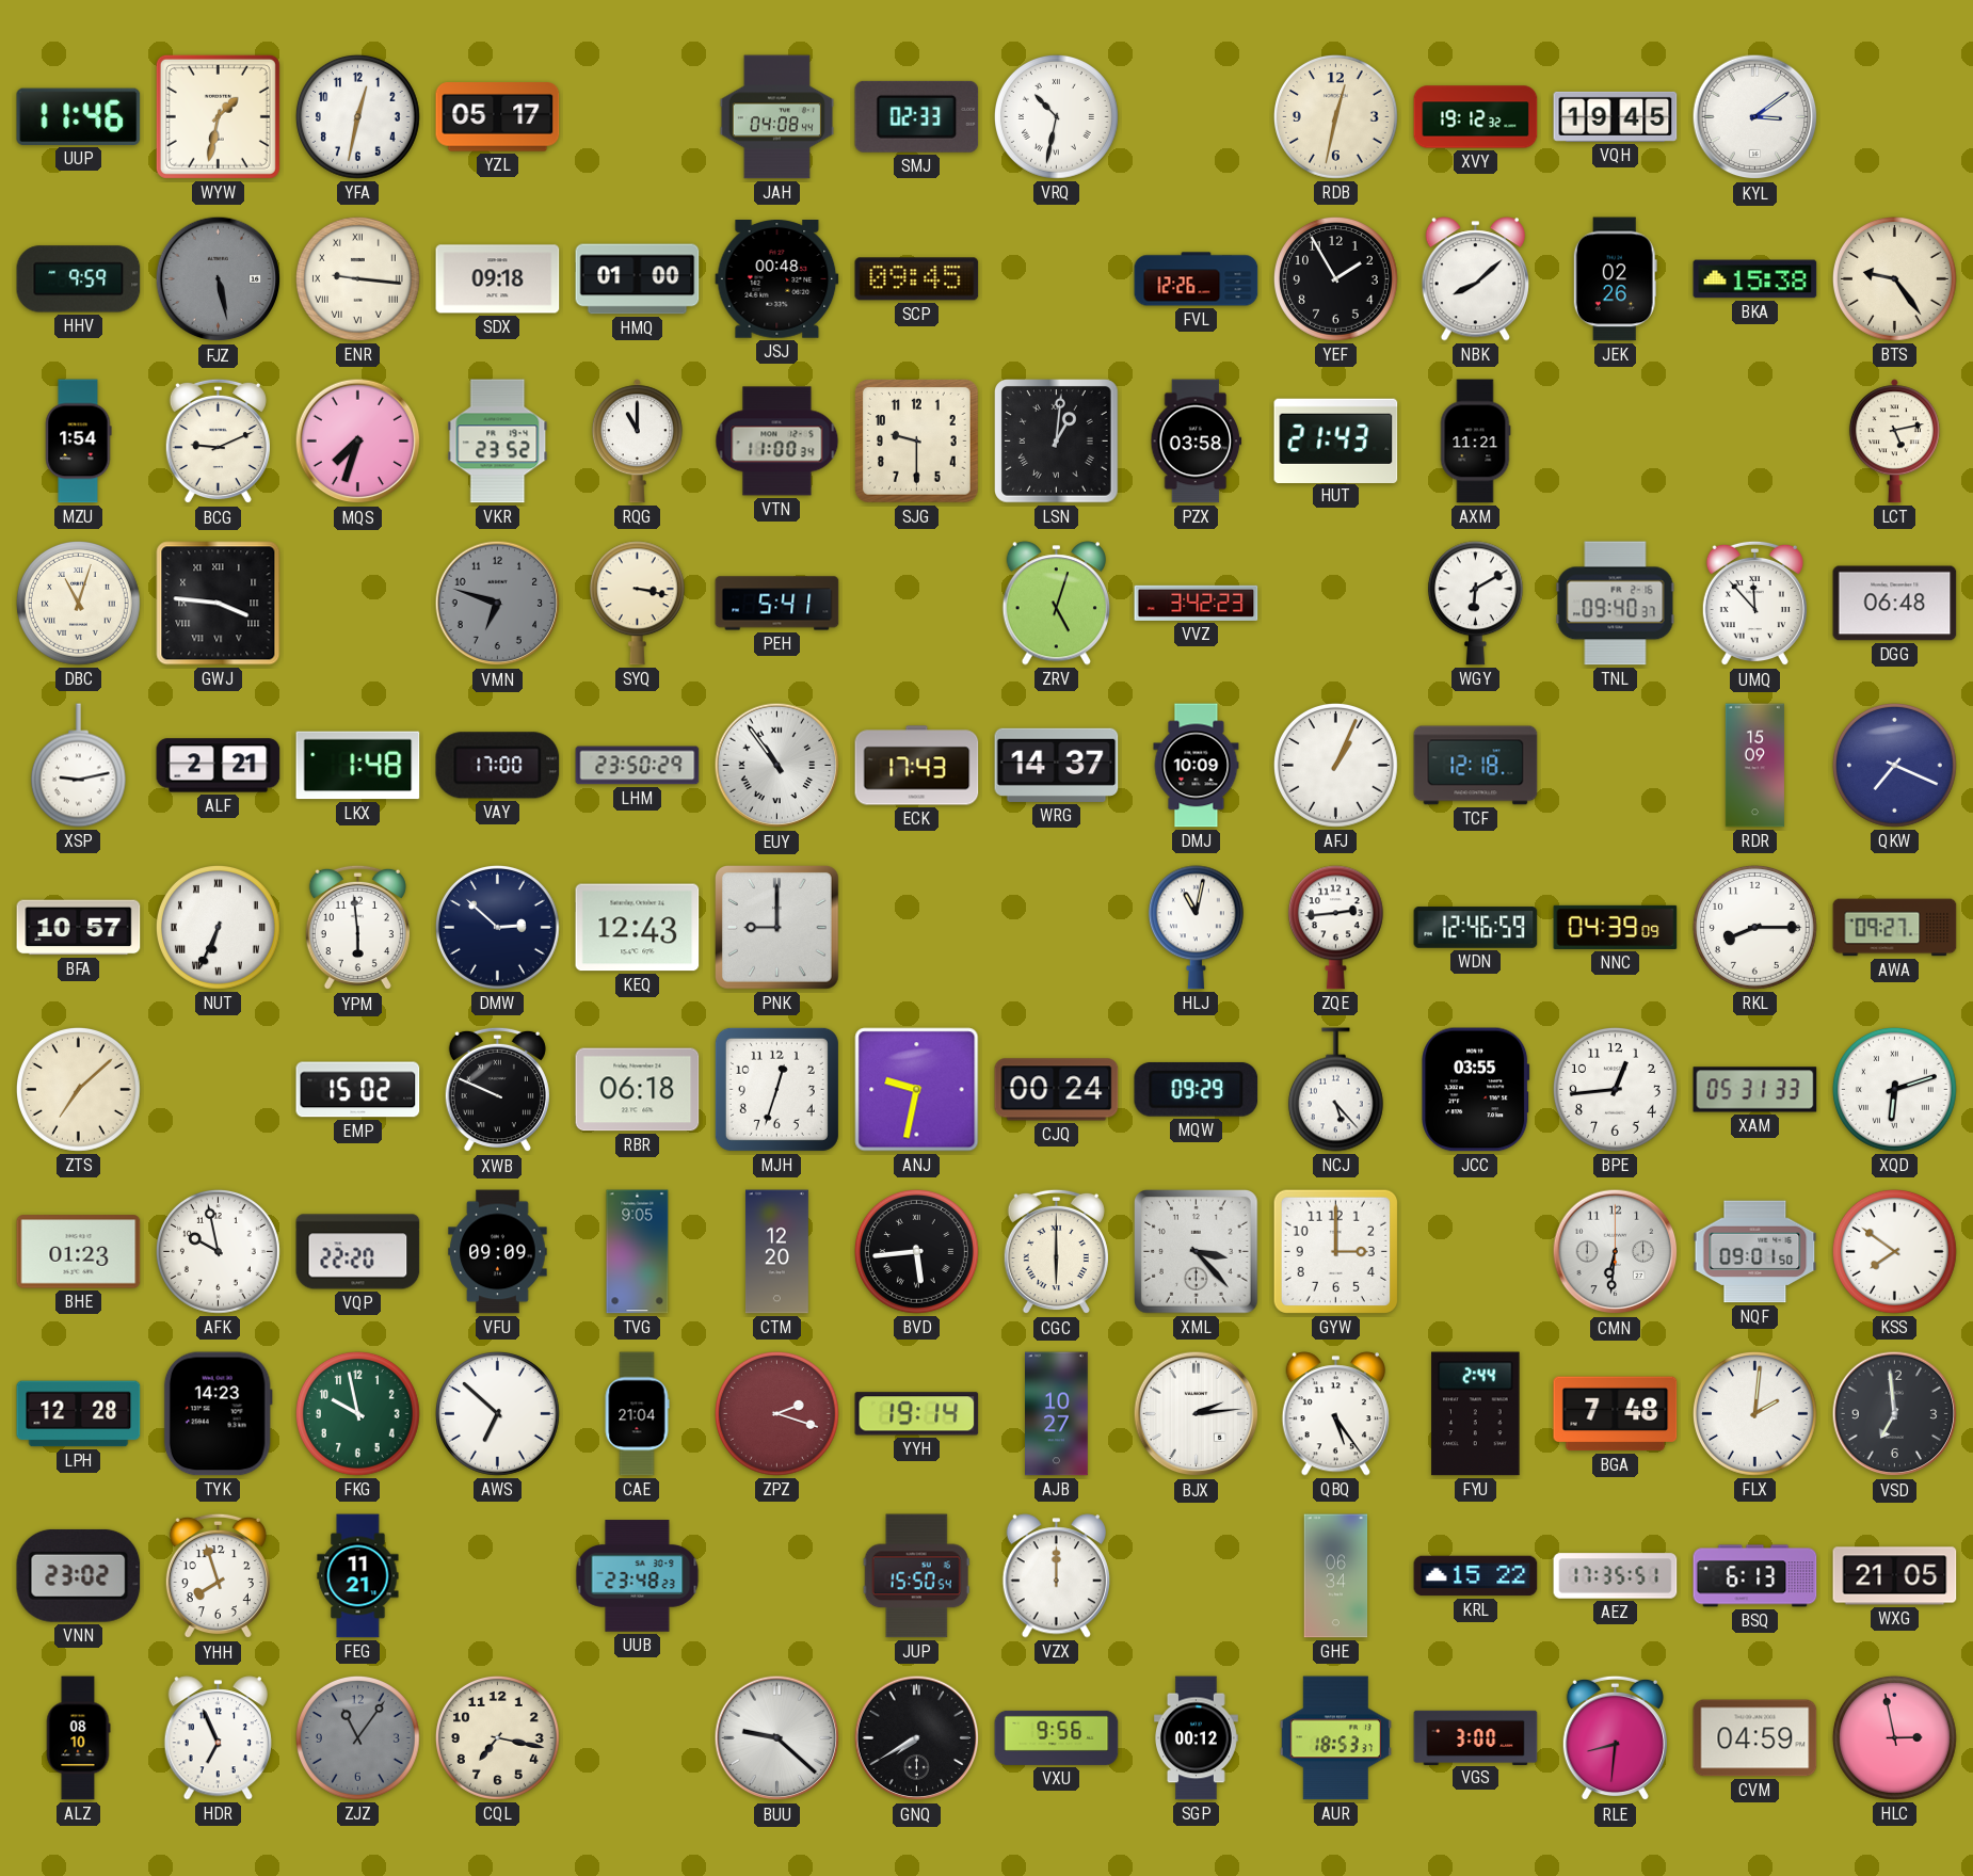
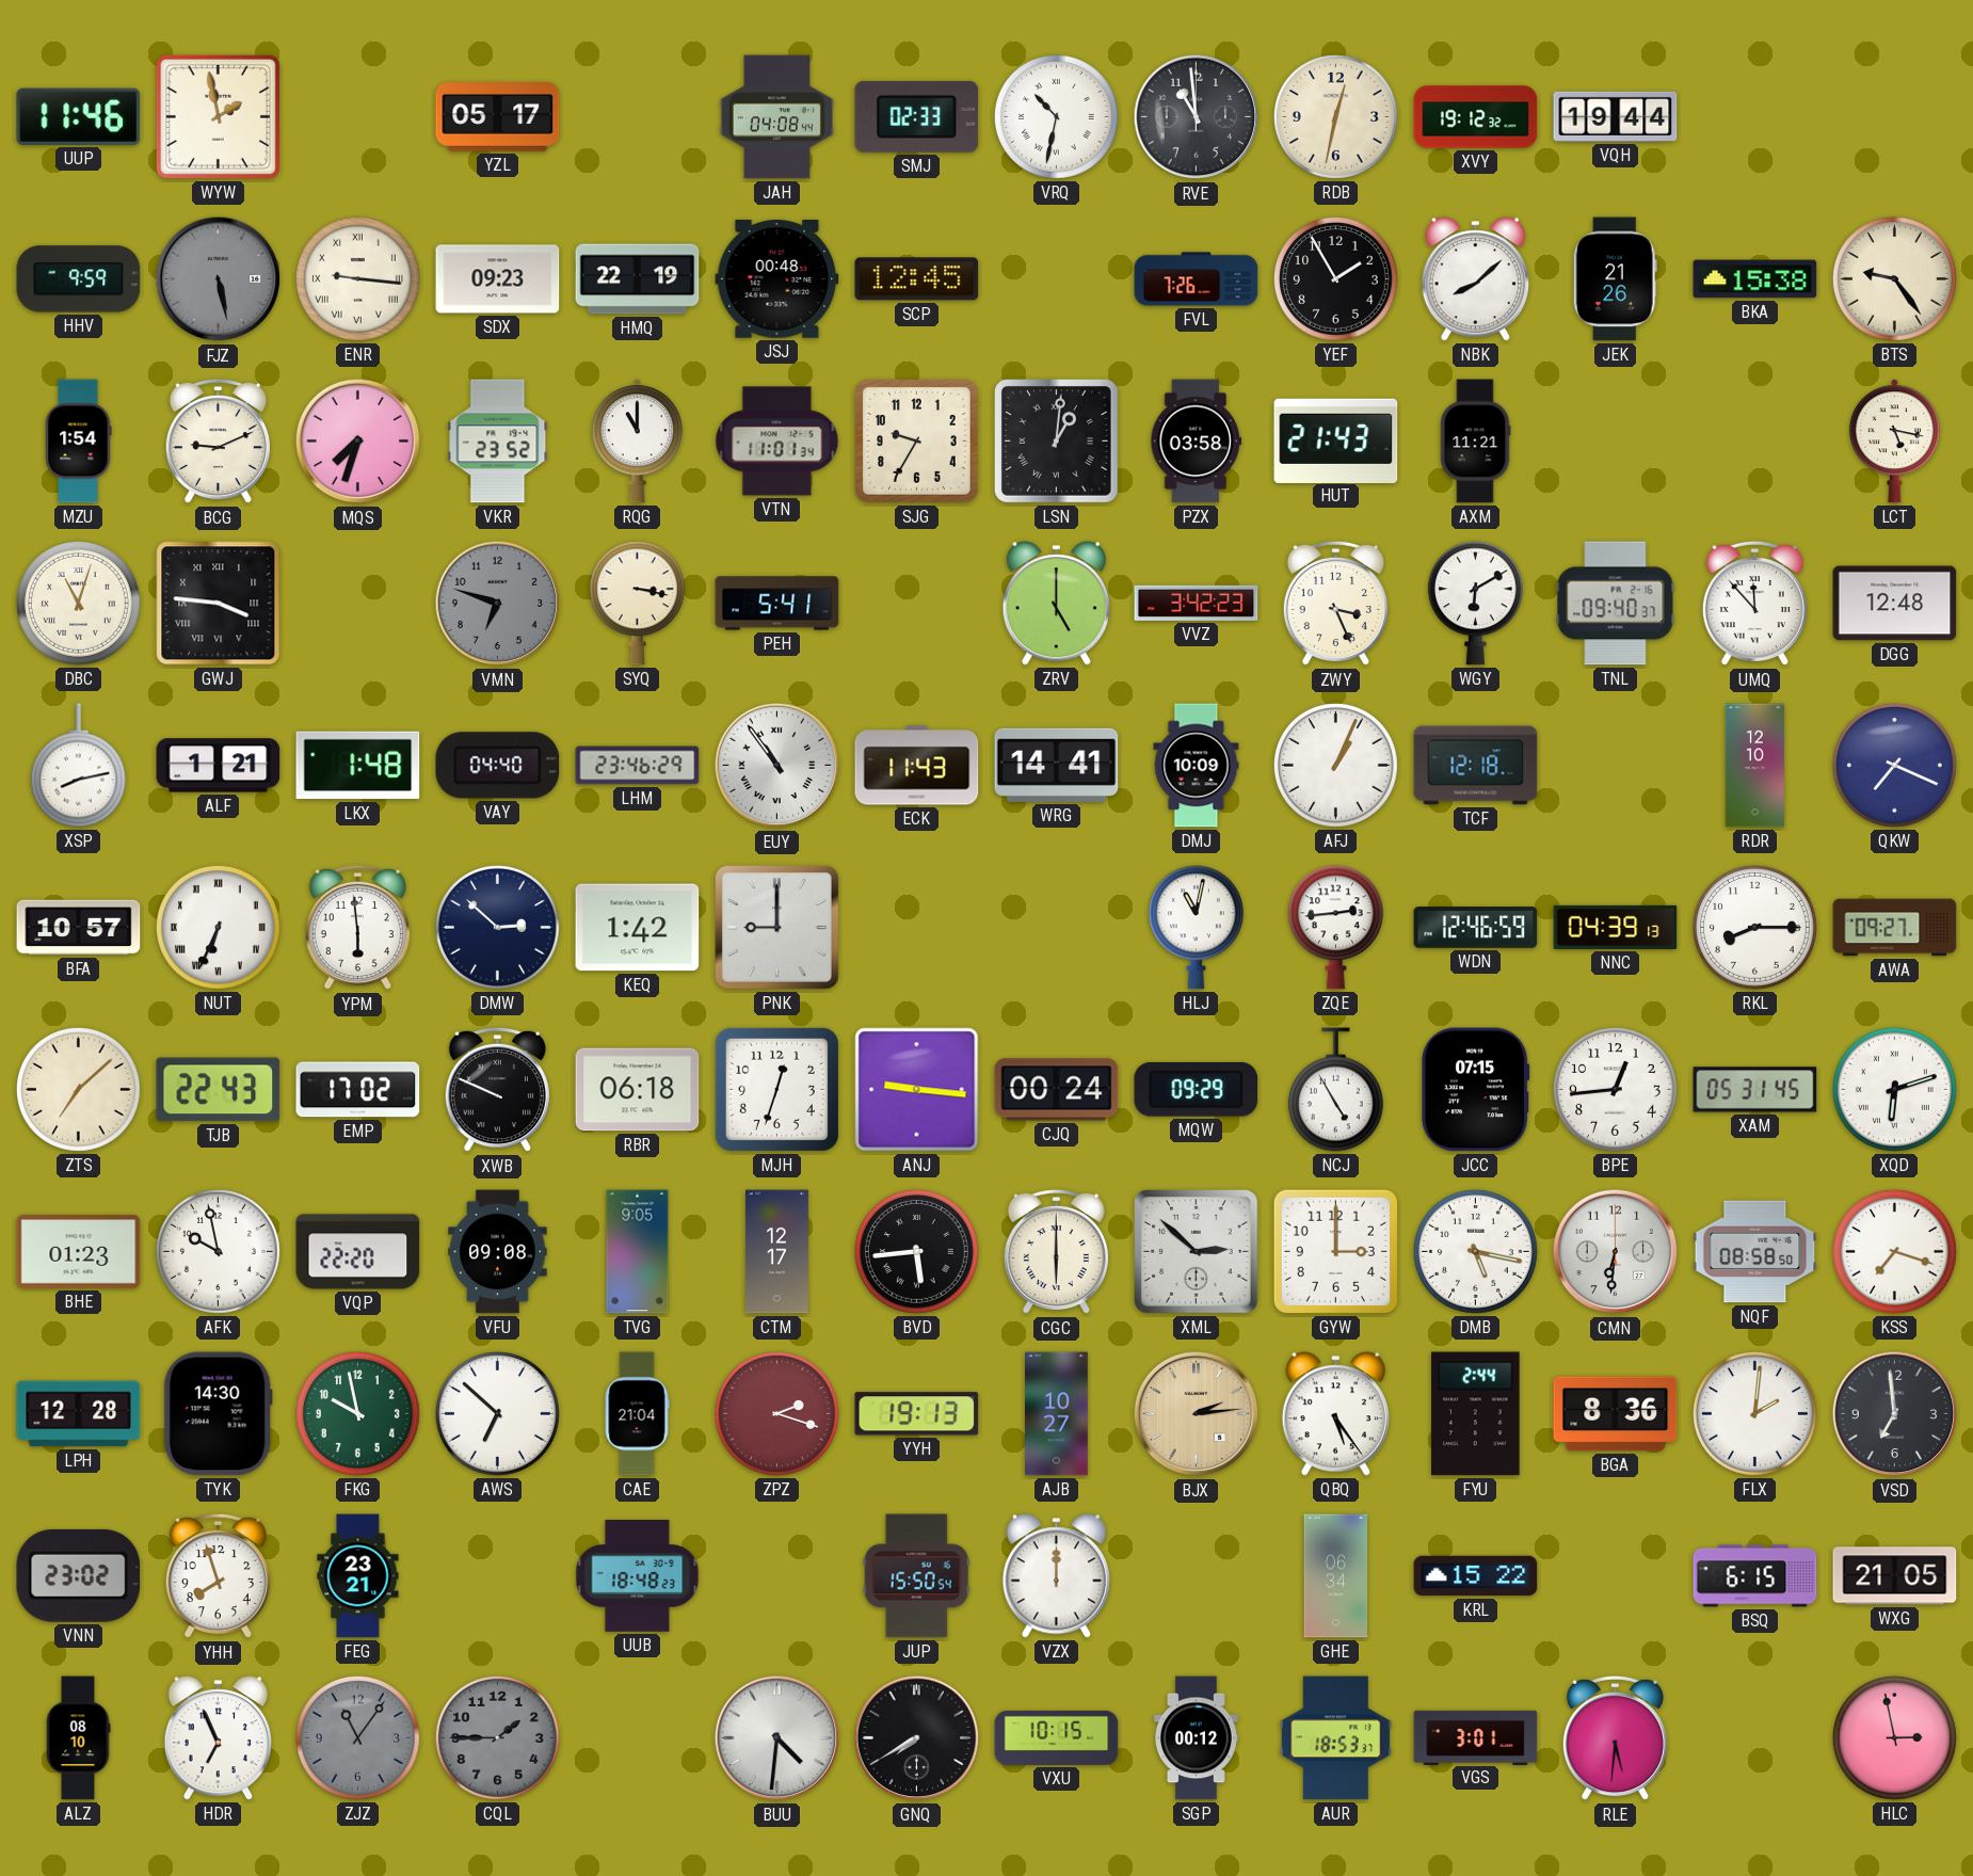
WYW: 1:32 -> 1:58 (218, 116)
YFA: 12:32 -> none (357, 116)
RVE: none -> 10:59 (1197, 117)
VQH: 19:45 -> 19:44 (1616, 116)
KYL: 3:09 -> none (1755, 117)
SDX: 09:18 -> 09:23 (498, 279)
HMQ: 01:00 -> 22:19 (638, 279)
SCP: 09:45 -> 12:45 (917, 279)
FVL: 12:26 -> 7:26 (1197, 279)
JEK: 02:26 -> 21:26 (1615, 279)
VTN: 11:00 -> 11:01 (777, 442)
SJG: 9:30 -> 9:35 (917, 442)
LCT: 5:13 -> 5:17 (1894, 442)
ZRV: 5:03 -> 5:00 (1056, 604)
ZWY: none -> 3:26 (1335, 604)
DGG: 06:48 -> 12:48 (1895, 604)
XSP: 9:13 -> 8:13 (78, 766)
ALF: 2:21 -> 1:21 (219, 766)
VAY: 17:00 -> 04:40 (498, 766)
LHM: 23:50 -> 23:46 (638, 766)
ECK: 17:43 -> 11:43 (917, 766)
WRG: 14:37 -> 14:41 (1057, 765)
RDR: 15:09 -> 12:10 (1754, 766)
KEQ: 12:43 -> 1:42 (638, 928)
NNC: 04:39:09 -> 04:39:13 (1616, 927)
TJB: none -> 22:43 (219, 1090)
EMP: 15:02 -> 17:02 (358, 1090)
ANJ: 9:32 -> 9:16 (917, 1090)
NCJ: 5:23 -> 4:55 (1335, 1090)
JCC: 03:55 -> 07:15 (1476, 1090)
XAM: 05:31:33 -> 05:31:45 (1755, 1090)
VFU: 09:09 -> 09:08 (498, 1252)
CTM: 12:20 -> 12:17 (776, 1252)
XML: 3:23 -> 2:52 (1197, 1252)
DMB: none -> 5:17 (1475, 1251)
NQF: 09:01 -> 08:58 (1755, 1252)
KSS: 7:51 -> 7:18 (1894, 1251)
TYK: 14:23 -> 14:30 (218, 1414)
YYH: 19:14 -> 19:13 (917, 1414)
BJX dial: white -> champagne (1197, 1414)
BGA: 7:48 -> 8:36 (1616, 1414)
FEG: 11:21 -> 23:21 (358, 1576)
UUB: 23:48 -> 18:48 (638, 1576)
AEZ: 17:35 -> none (1616, 1576)
BSQ: 6:13 -> 6:15 (1755, 1576)
CQL: 7:17 -> 1:45 (497, 1737)
CQL dial: cream -> grey (497, 1737)
BUU: 9:22 -> 4:31 (777, 1738)
VXU: 9:56 -> 10:15 (1057, 1737)
VGS: 3:00 -> 3:01 (1476, 1737)
RLE: 8:31 -> 5:31 (1615, 1738)
CVM: 04:59 -> none (1755, 1738)
